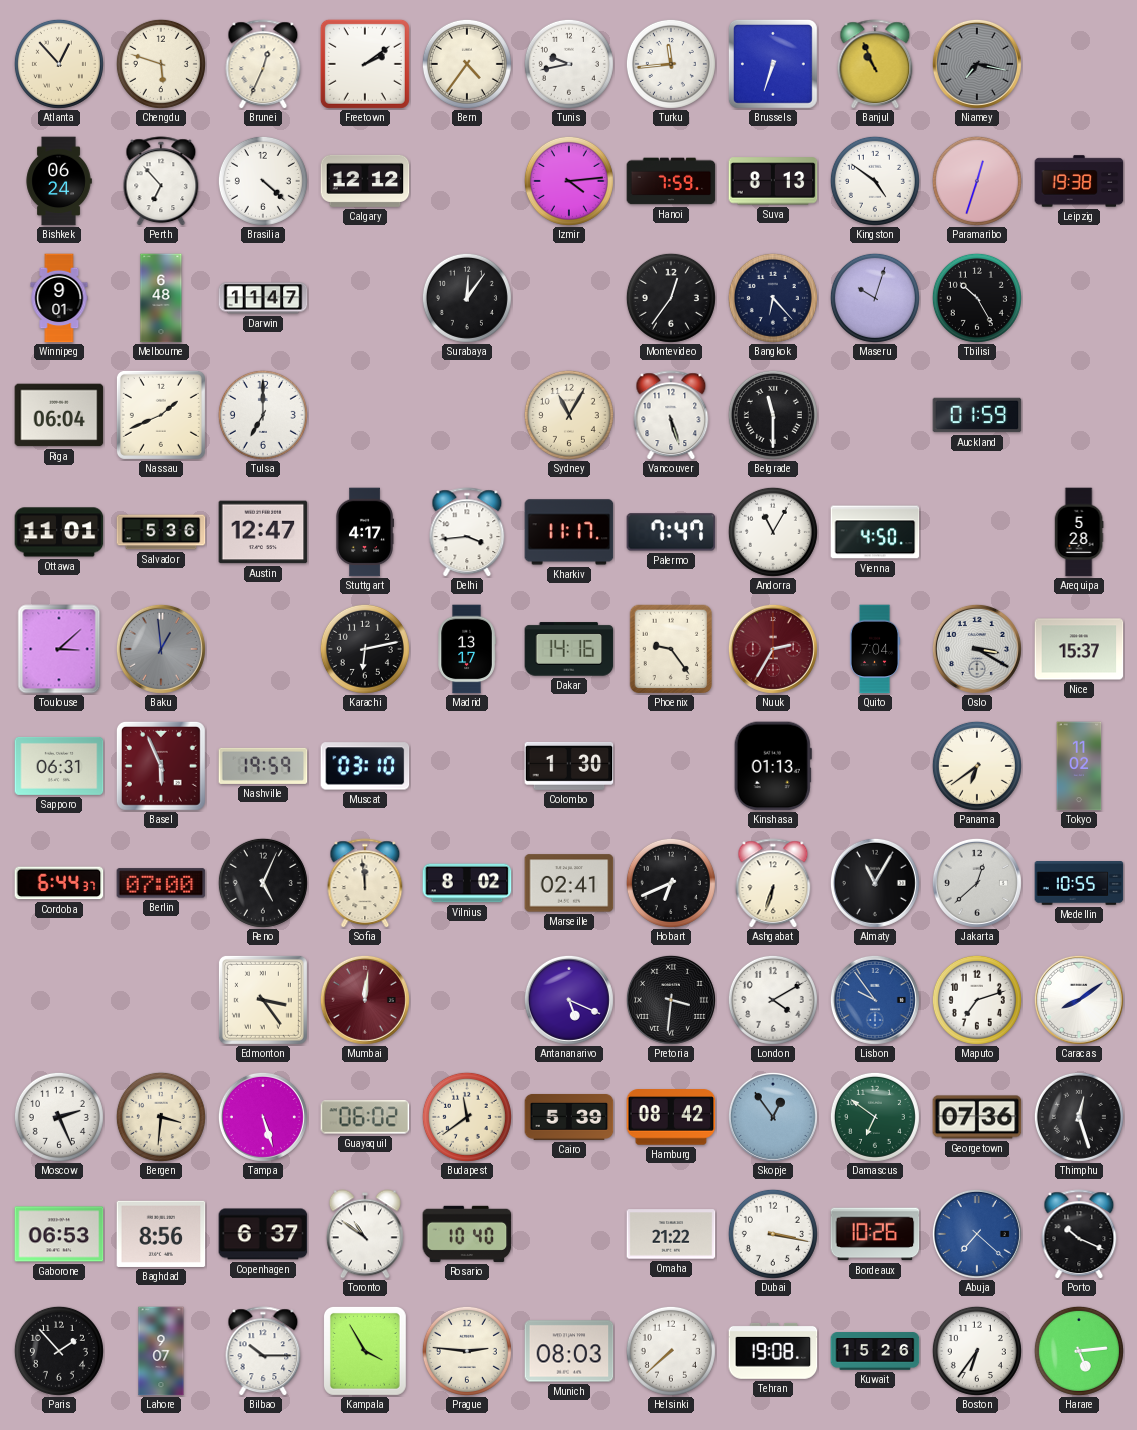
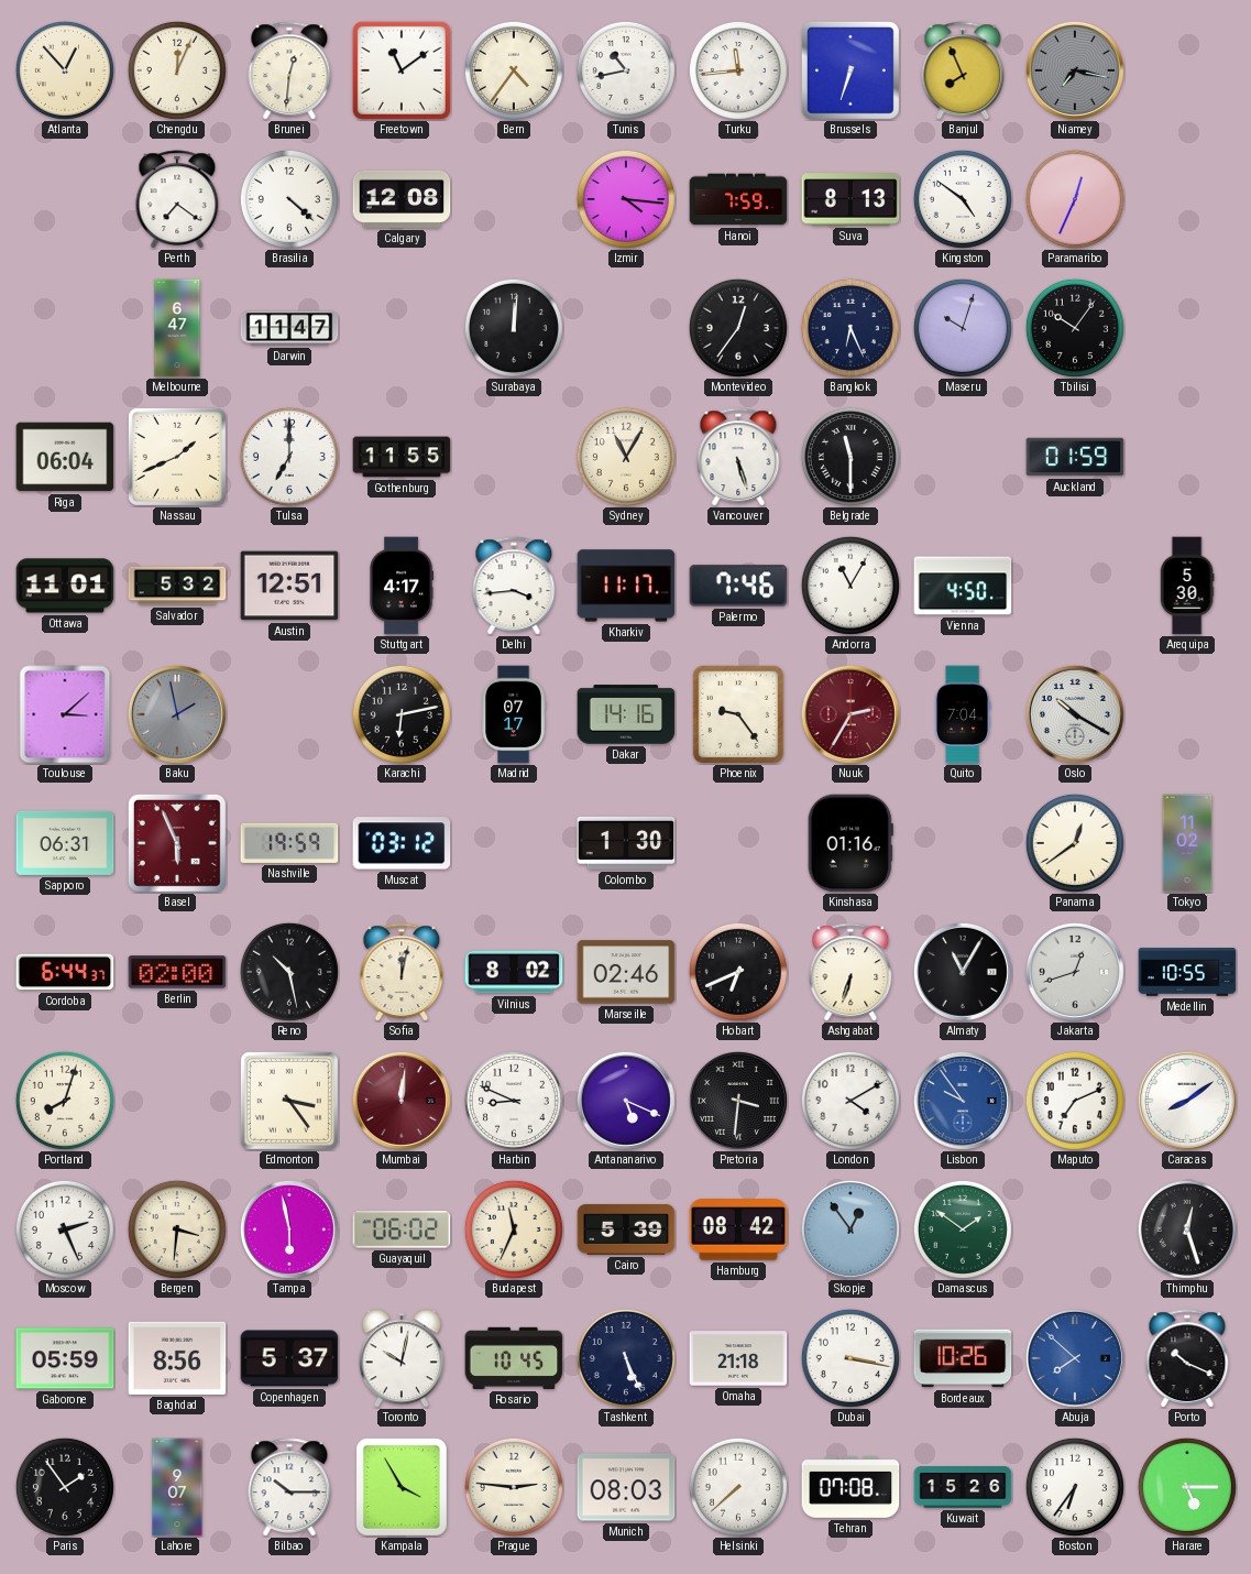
Chengdu: 5:48 -> 12:04 (177, 70)
Brunei: 12:34 -> 12:31 (289, 70)
Freetown: 2:09 -> 11:09 (402, 70)
Tunis: 9:43 -> 10:43 (626, 70)
Banjul: 10:56 -> 7:56 (963, 70)
Bishkek: 06:24 -> none (59, 181)
Perth: 6:53 -> 7:21 (177, 199)
Calgary: 12:12 -> 12:08 (402, 199)
Izmir: 4:14 -> 4:16 (626, 199)
Paramaribo: 12:33 -> 12:34 (1075, 199)
Leipzig: 19:38 -> none (1079, 181)
Winnipeg: 9:01 -> none (59, 298)
Melbourne: 6:48 -> 6:47 (177, 328)
Surabaya: 12:06 -> 12:01 (514, 328)
Bangkok: 6:23 -> 6:26 (851, 328)
Tbilisi: 10:25 -> 10:06 (1075, 328)
Gothenburg: none -> 11:55 (402, 457)
Salvador: 5:36 -> 5:32 (177, 586)
Austin: 12:47 -> 12:51 (289, 586)
Palermo: 7:47 -> 7:46 (738, 586)
Arequipa: 5:28 -> 5:30 (1187, 586)
Baku: 12:59 -> 1:58 (177, 714)
Madrid: 13:17 -> 07:17 (514, 714)
Oslo: 3:20 -> 10:20 (1075, 714)
Nice: 15:37 -> none (1079, 649)
Muscat: 03:10 -> 03:12 (402, 843)
Kinshasa: 01:13 -> 01:16 (851, 843)
Panama: 6:39 -> 12:39 (1075, 843)
Berlin: 07:00 -> 02:00 (177, 972)
Reno: 5:04 -> 10:28 (289, 972)
Sofia: 11:59 -> 12:02 (402, 972)
Marseille: 02:41 -> 02:46 (626, 972)
Jakarta: 12:38 -> 12:42 (1075, 972)
Portland: none -> 8:03 (65, 1101)
Harbin: none -> 8:49 (514, 1101)
Maputo: 7:12 -> 7:11 (1075, 1101)
Tampa: 5:27 -> 5:58 (289, 1229)
Budapest: 11:39 -> 11:34 (514, 1229)
Damascus: 6:51 -> 1:51 (963, 1229)
Georgetown: 07:36 -> none (977, 1117)
Gaborone: 06:53 -> 05:59 (65, 1358)
Copenhagen: 6:37 -> 5:37 (289, 1358)
Toronto: 10:51 -> 10:02 (402, 1358)
Rosario: 10:40 -> 10:45 (514, 1358)
Tashkent: none -> 5:26 (626, 1358)
Omaha: 21:22 -> 21:18 (738, 1358)
Abuja: 7:22 -> 7:52 (1075, 1358)
Paris: 1:53 -> 1:54 (65, 1487)
Tehran: 19:08 -> 07:08 (851, 1487)
Harare: 5:14 -> 5:15 (1187, 1487)
